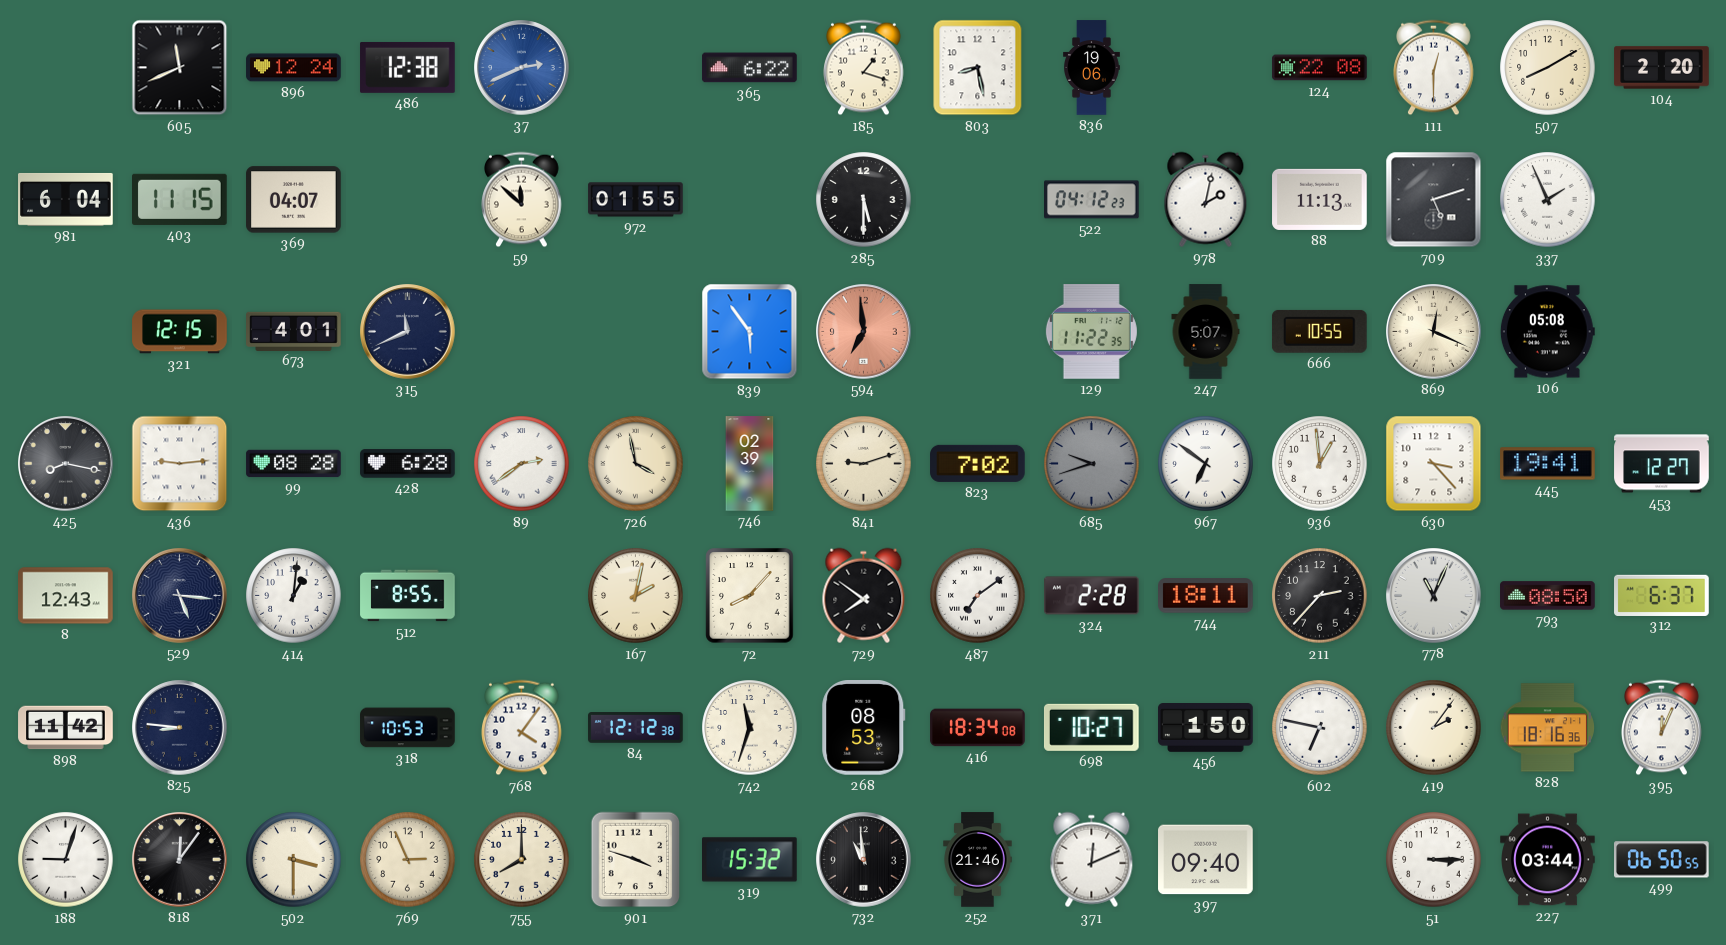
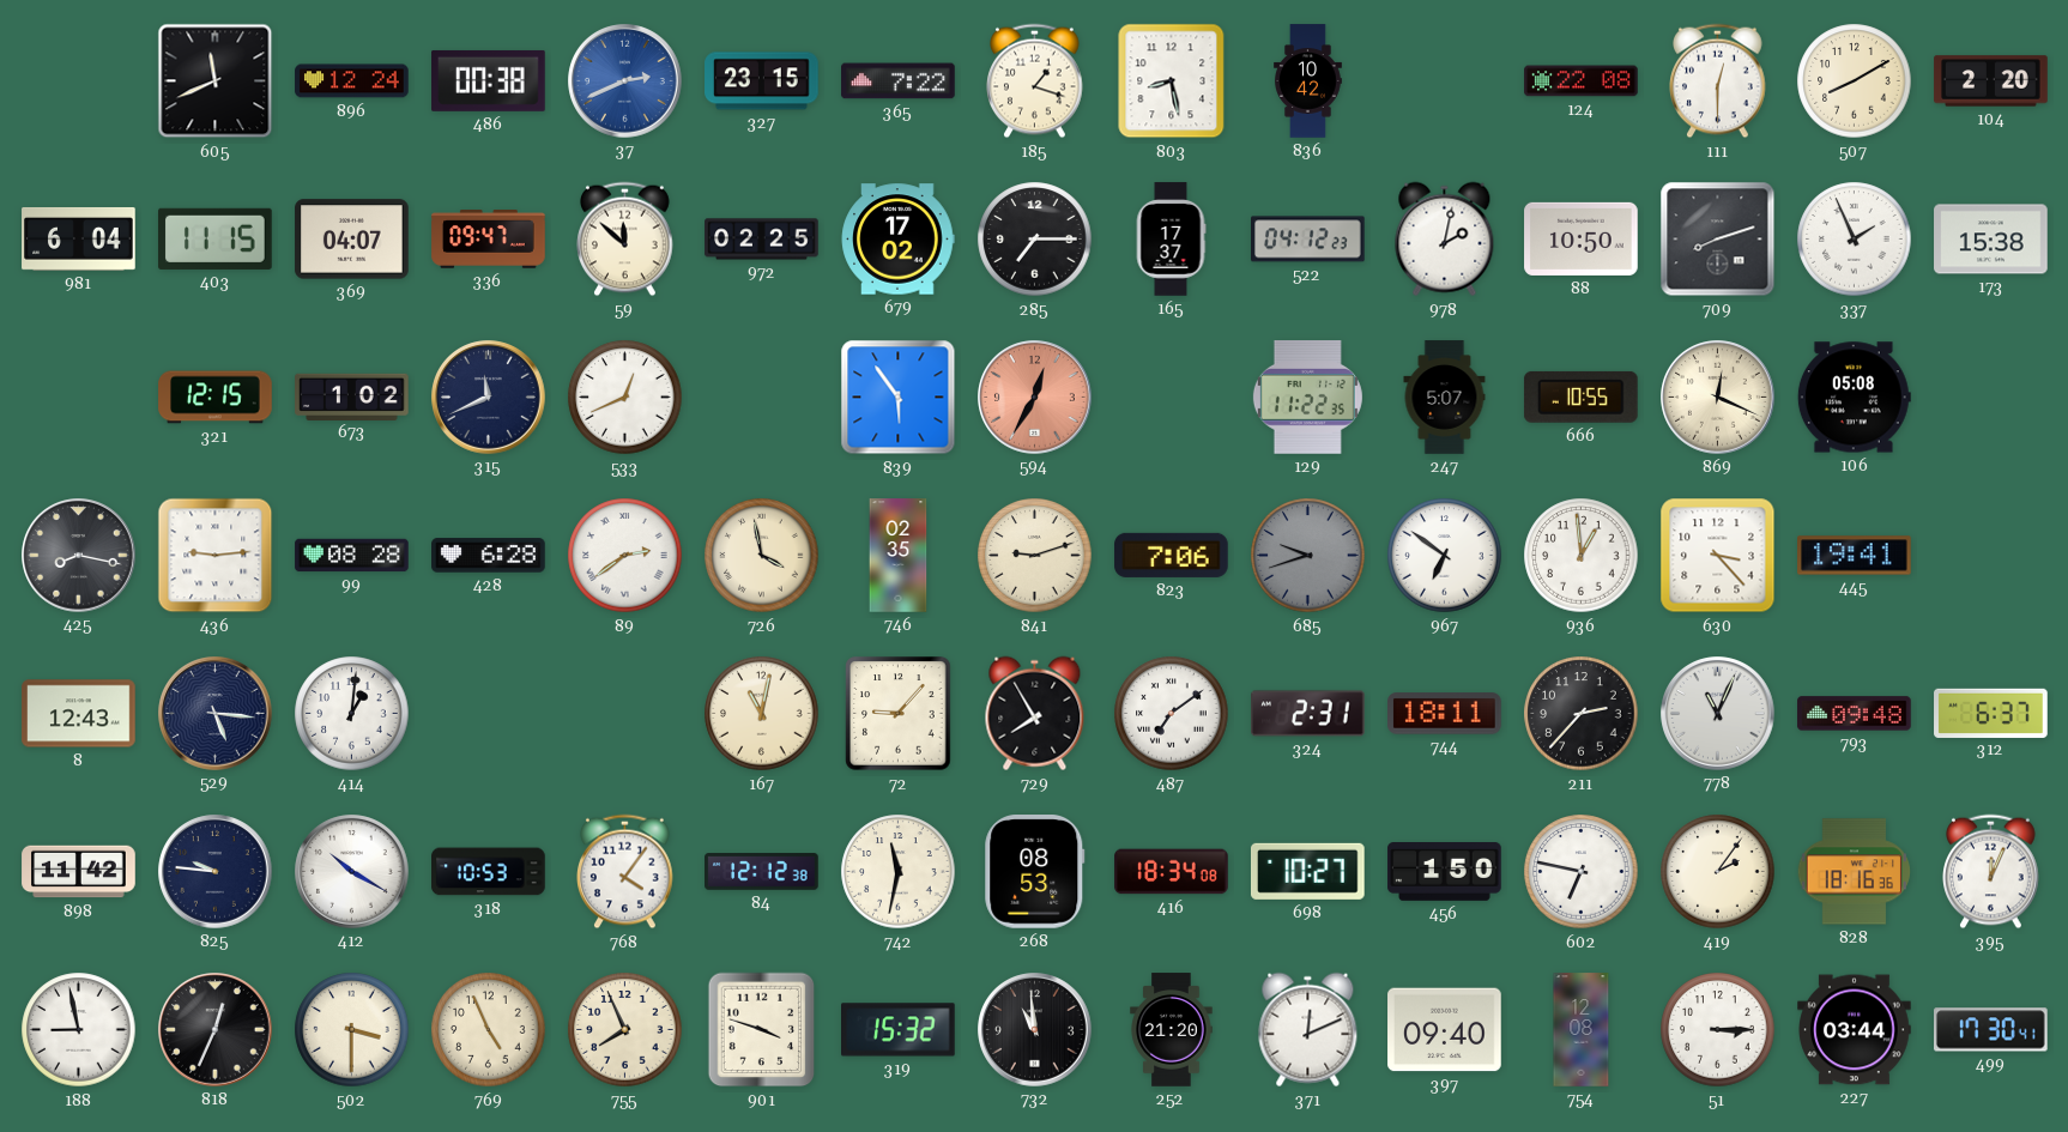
486: 12:38 -> 00:38 (489, 80)
327: none -> 23:15 (762, 81)
365: 6:22 -> 7:22 (899, 81)
836: 19:06 -> 10:42 (1308, 81)
336: none -> 09:47 (489, 240)
972: 01:55 -> 02:25 (762, 240)
679: none -> 17:02 (897, 240)
285: 5:30 -> 7:15 (1035, 240)
165: none -> 17:37 (1171, 240)
88: 11:13 -> 10:50 (1582, 238)
709: 5:12 -> 8:12 (1718, 240)
173: none -> 15:38 (1991, 240)
673: 4:01 -> 1:02 (352, 396)
533: none -> 12:41 (625, 398)
594: 6:59 -> 12:35 (1035, 398)
746: 02:39 -> 02:35 (899, 556)
823: 7:02 -> 7:06 (1172, 555)
453: 12:27 -> none (1662, 464)
512: 8:55 -> none (408, 596)
167: 2:02 -> 11:02 (762, 714)
72: 8:07 -> 9:07 (899, 714)
729: 7:51 -> 7:55 (1035, 714)
324: 2:28 -> 2:31 (1308, 714)
793: 08:50 -> 09:48 (1855, 714)
825: 8:46 -> 9:46 (216, 872)
412: none -> 10:20 (352, 872)
742: 11:33 -> 11:32 (899, 872)
188: 9:03 -> 8:58 (79, 1030)
818: 12:06 -> 12:34 (216, 1030)
769: 2:56 -> 4:56 (489, 1030)
755: 8:00 -> 7:56 (625, 1030)
252: 21:46 -> 21:20 (1172, 1030)
754: none -> 12:08 (1582, 1030)
499: 06:50 -> 17:30 (1991, 1030)
